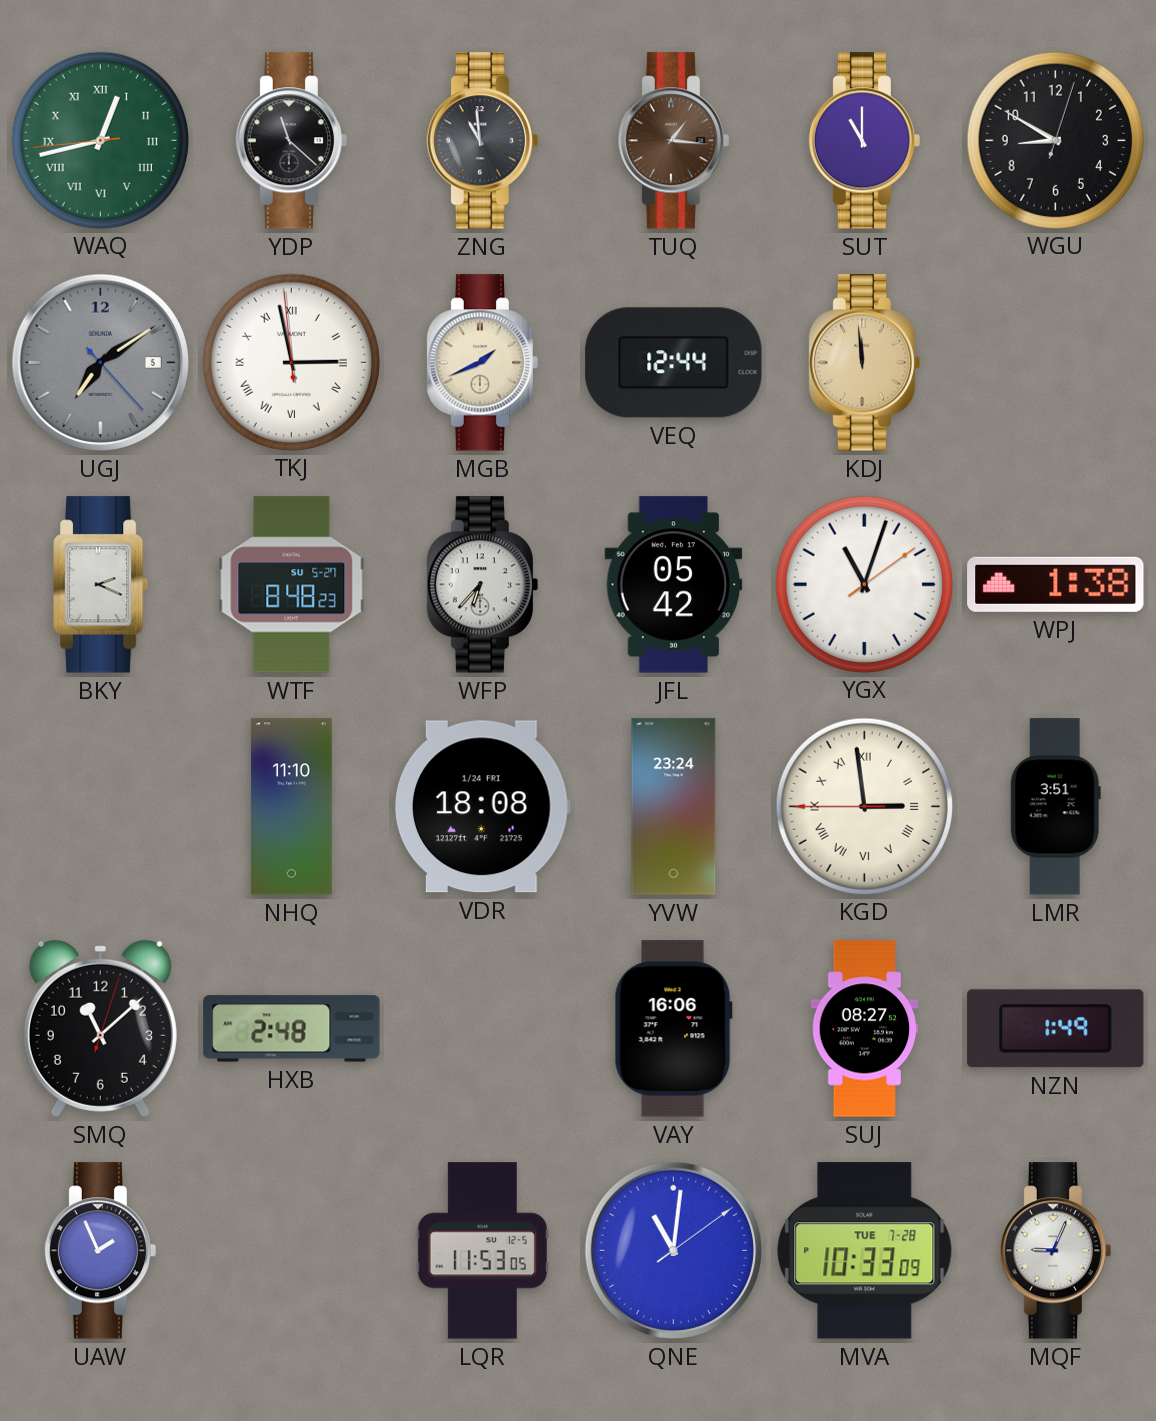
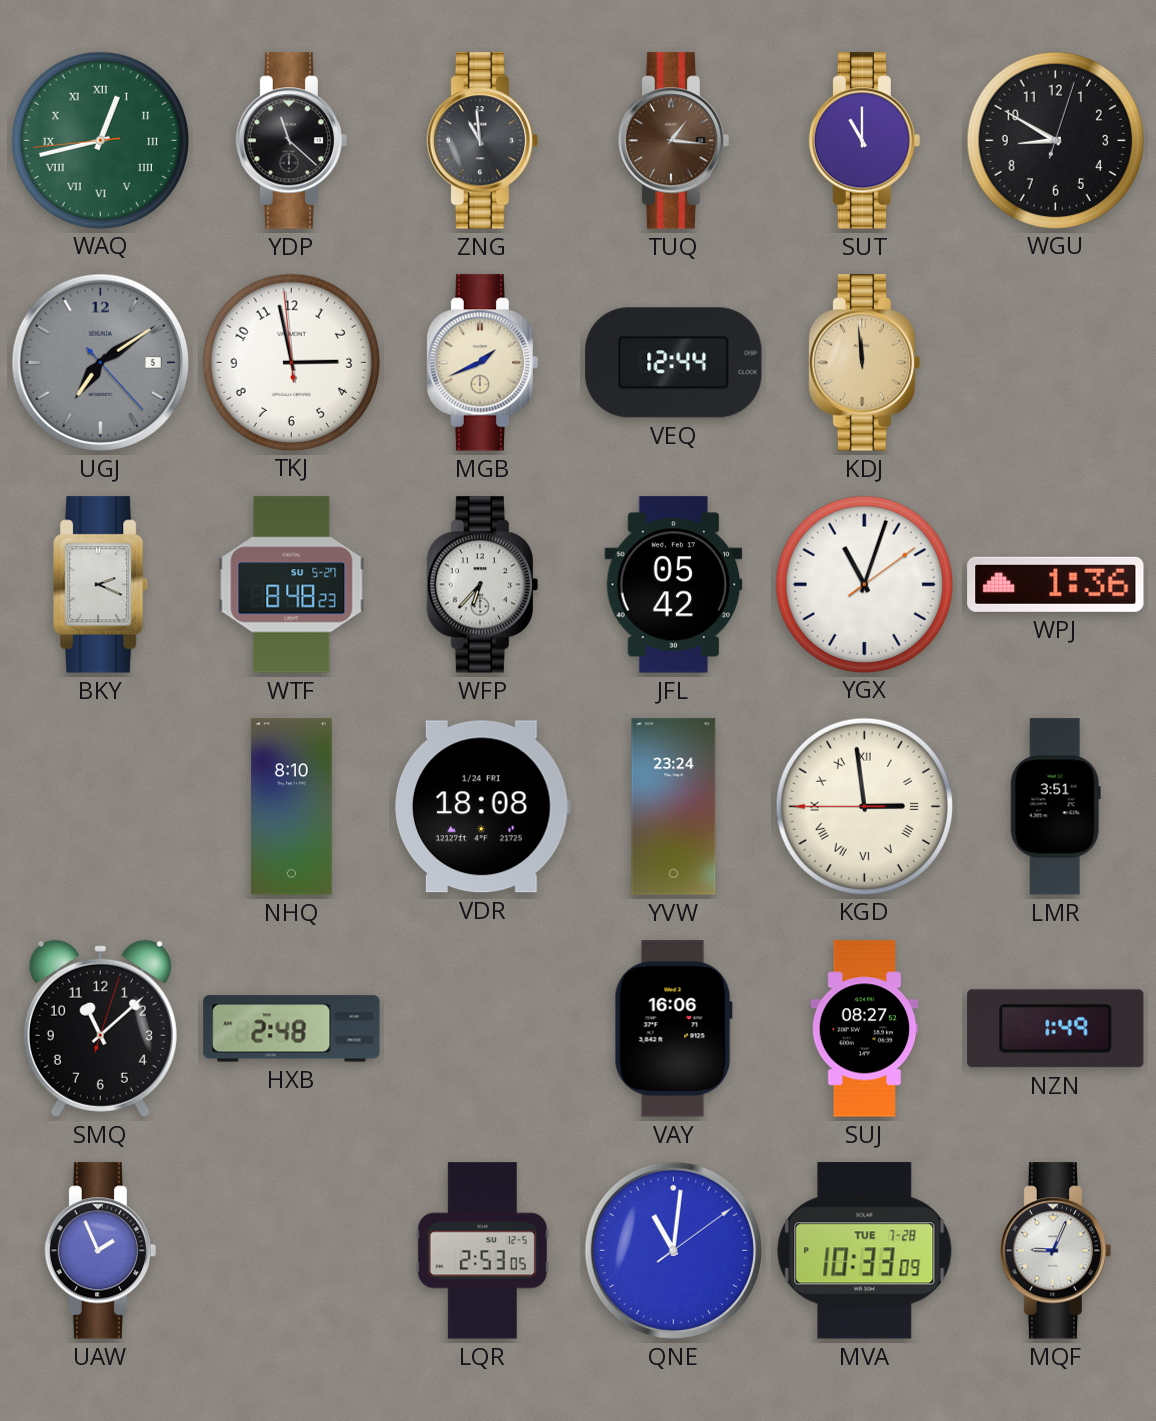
TKJ numerals: Roman -> Arabic (291, 362)
WPJ: 1:38 -> 1:36 (1056, 584)
NHQ: 11:10 -> 8:10 (291, 807)
LQR: 11:53 -> 2:53 (482, 1251)
